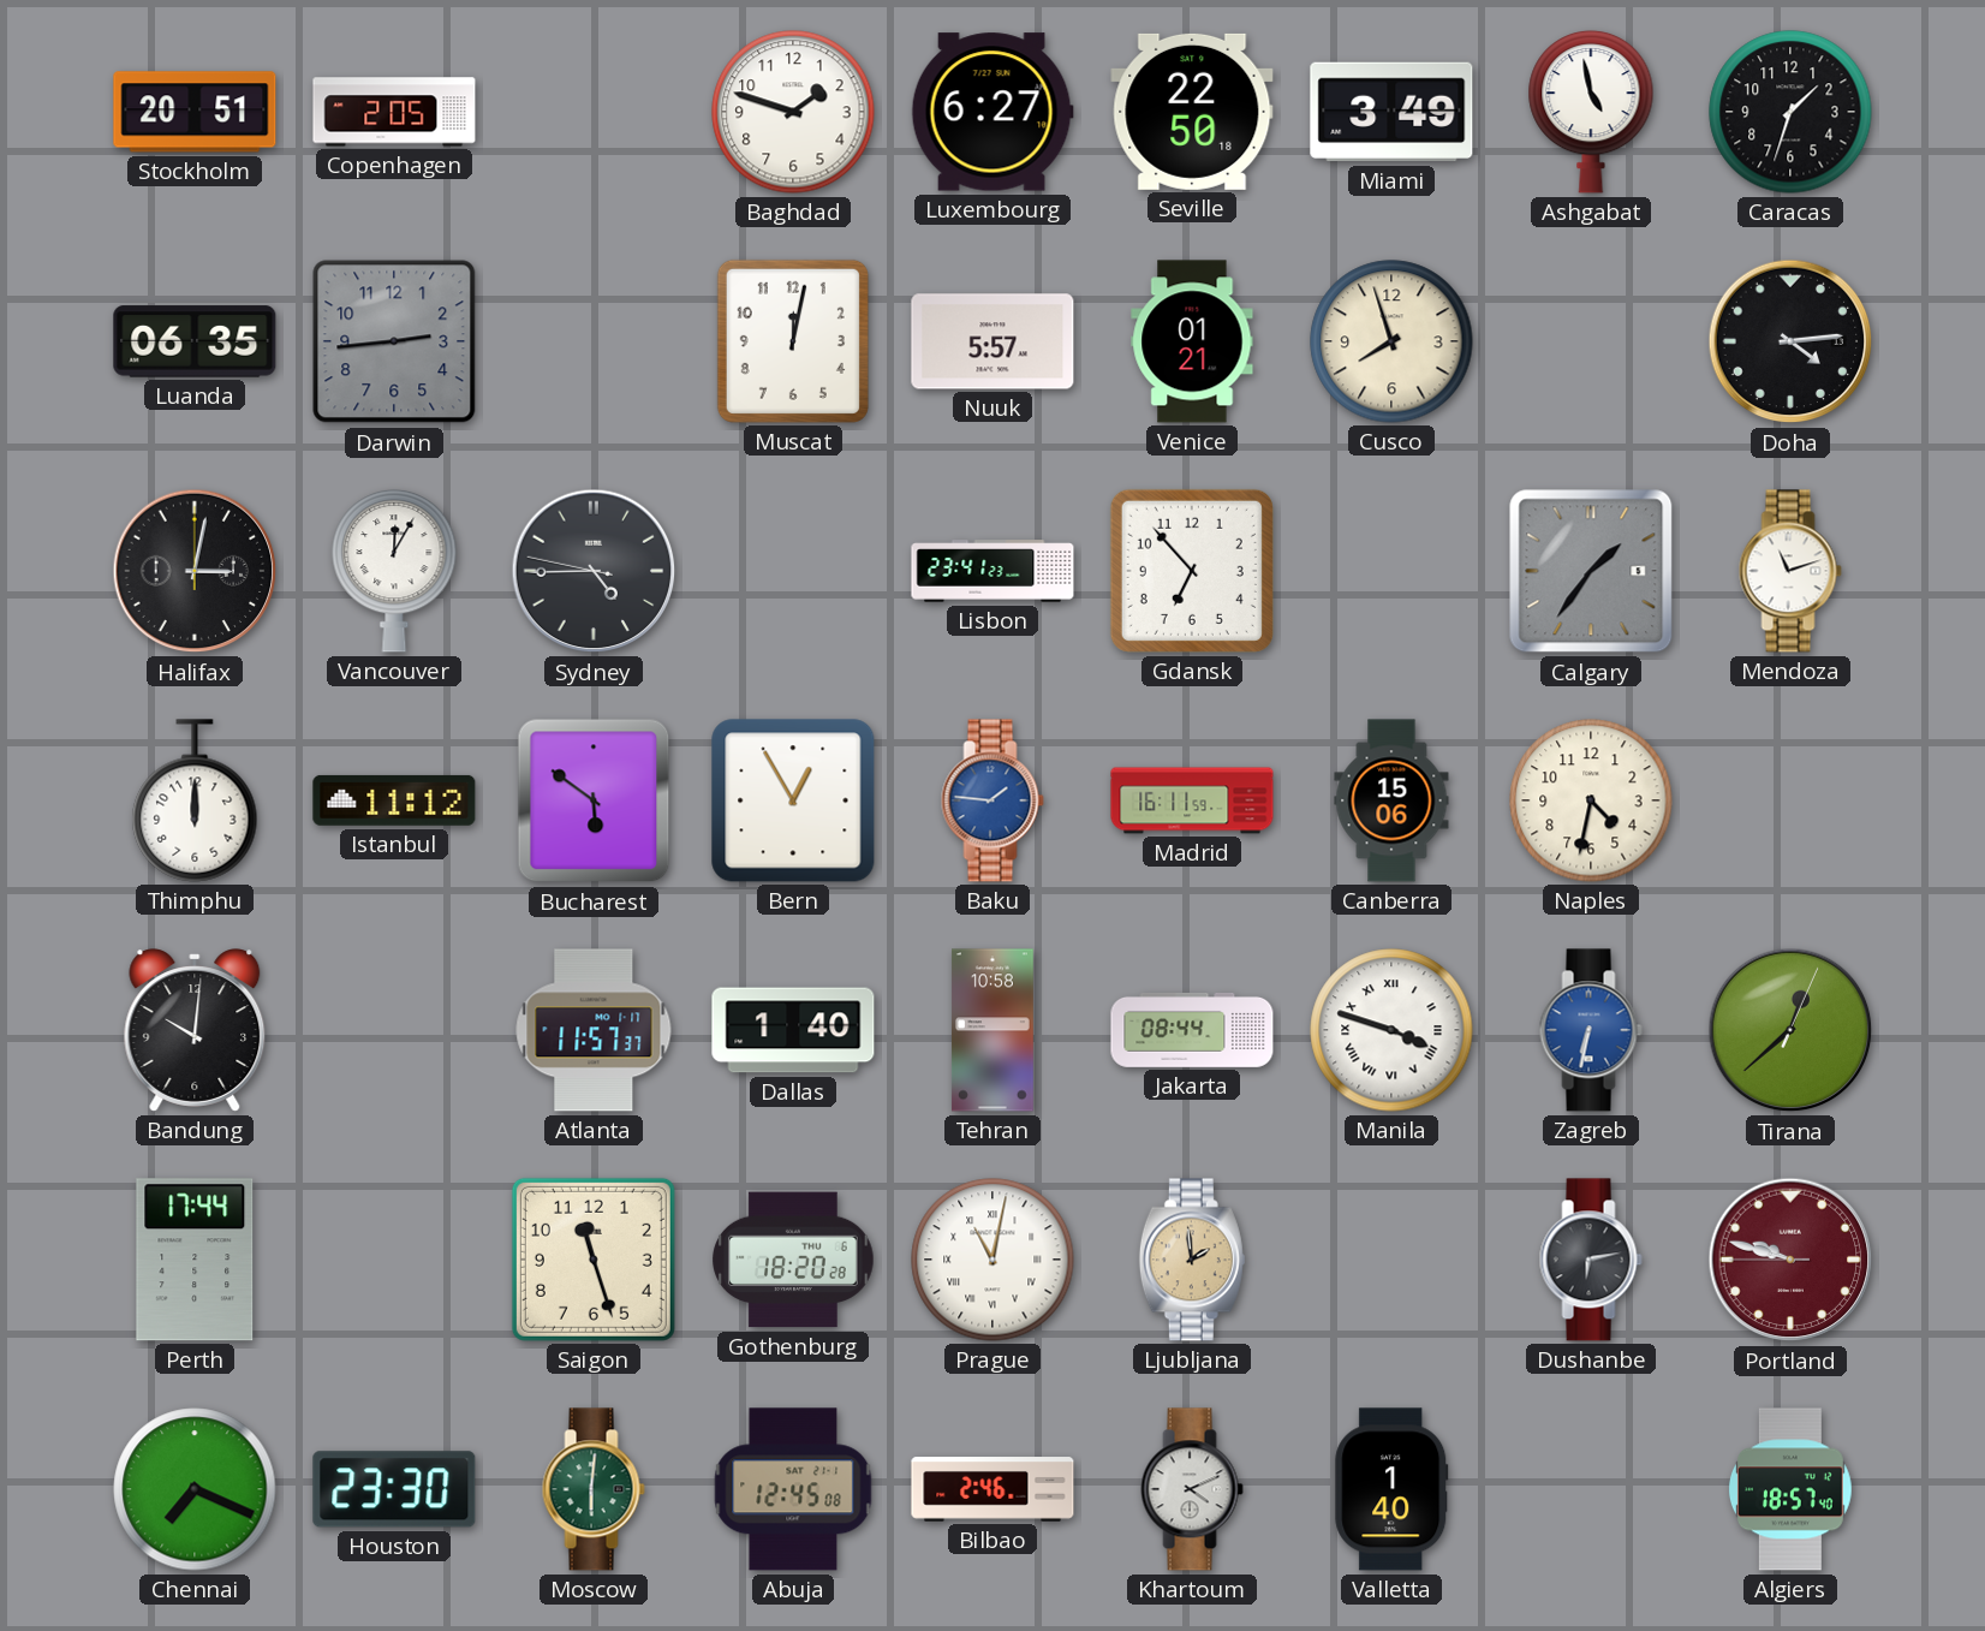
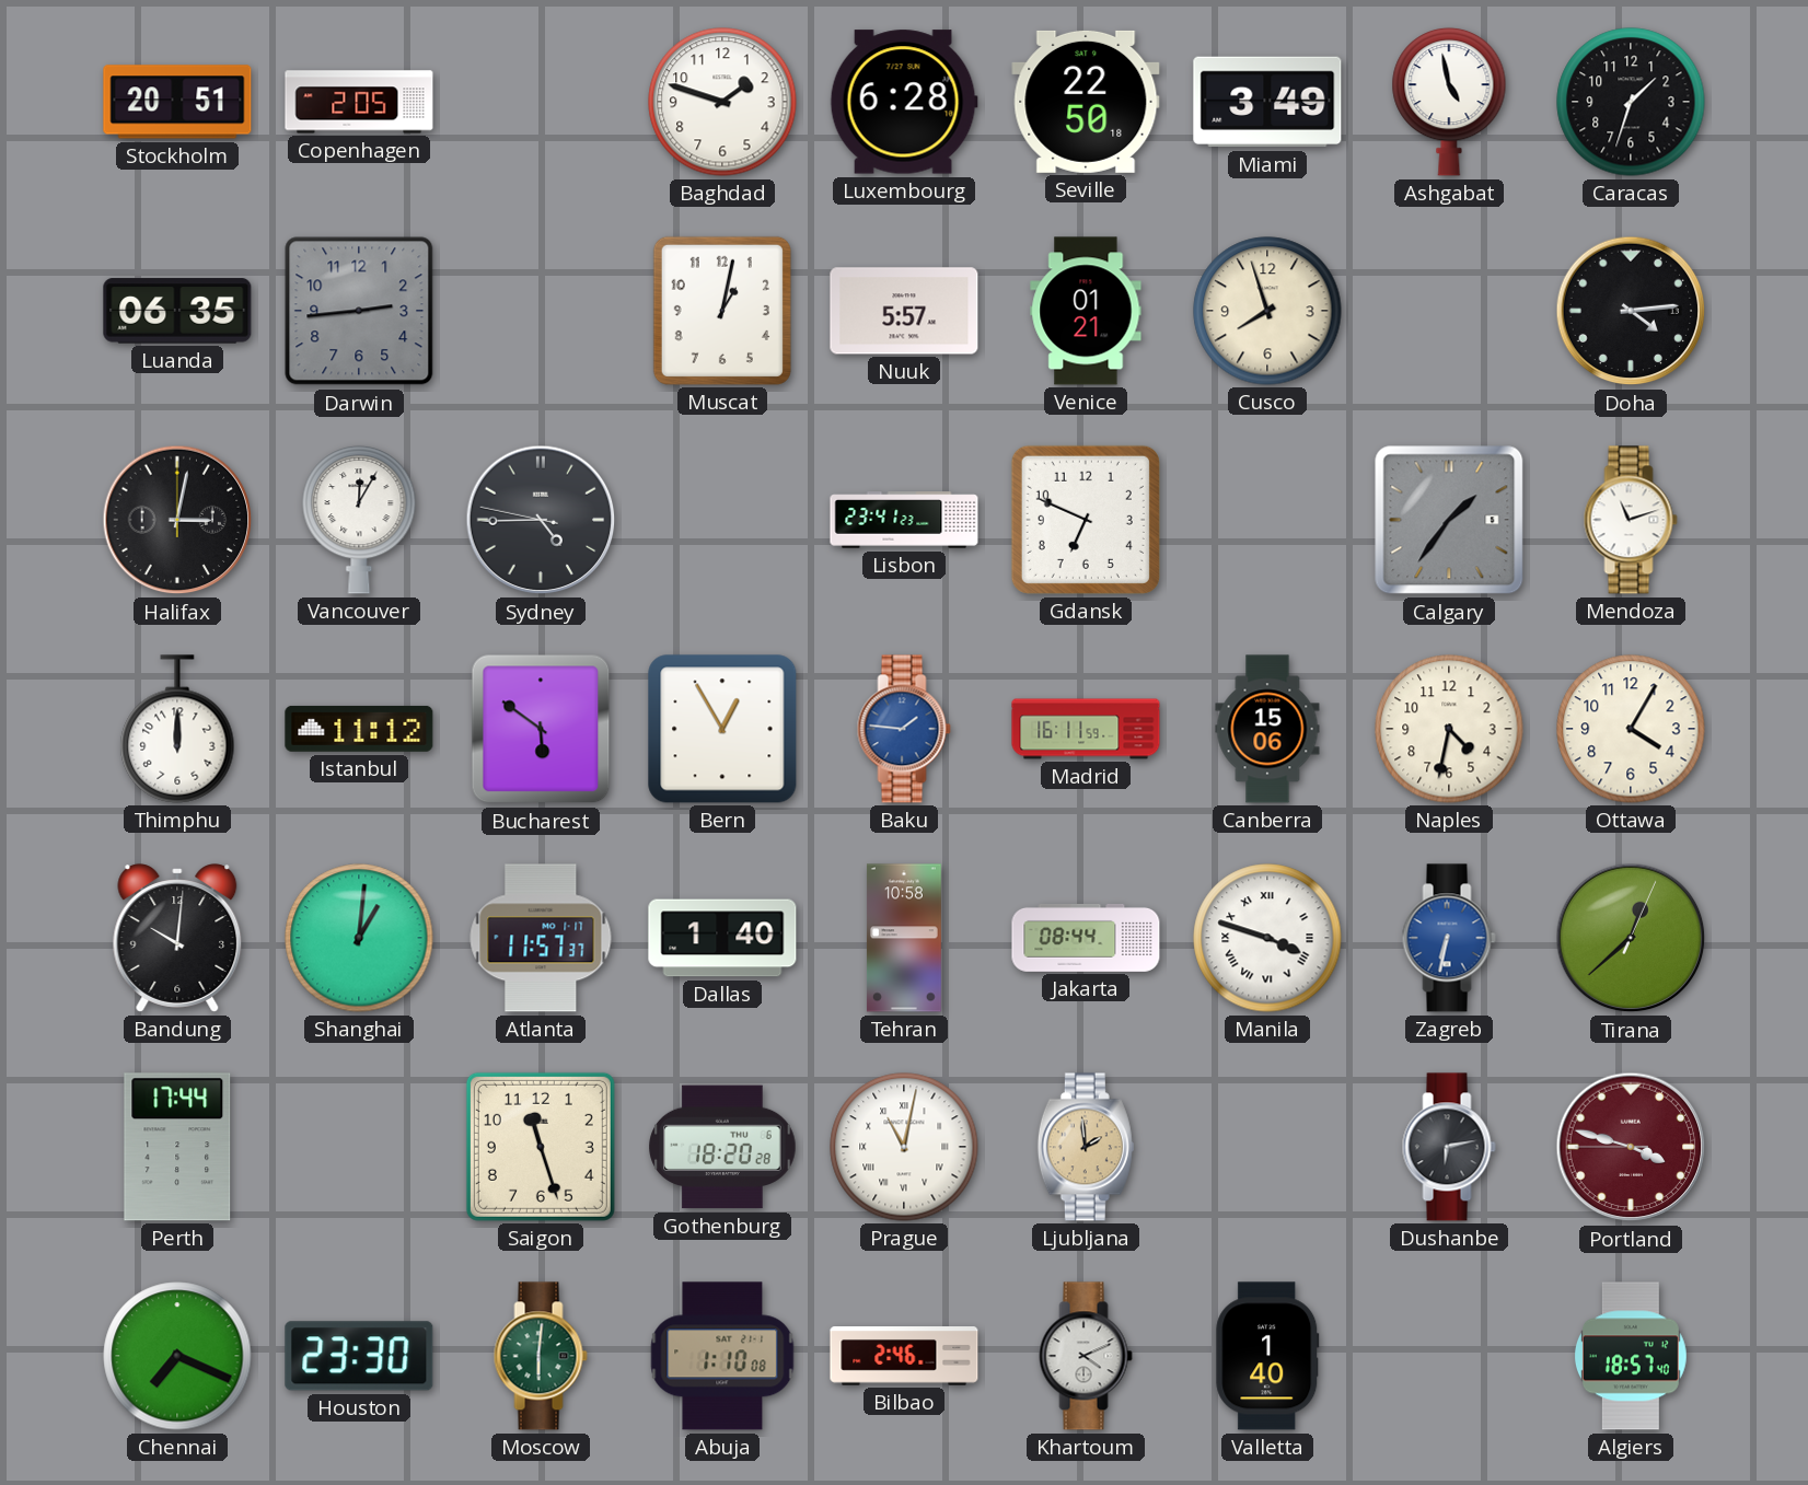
Luxembourg: 6:27 -> 6:28 (904, 102)
Muscat: 12:02 -> 1:02 (722, 311)
Gdansk: 6:53 -> 6:49 (1086, 520)
Ottawa: none -> 4:05 (1631, 729)
Shanghai: none -> 1:01 (359, 938)
Portland: 9:47 -> 3:47 (1631, 1147)
Abuja: 12:45 -> 1:10 (722, 1356)
